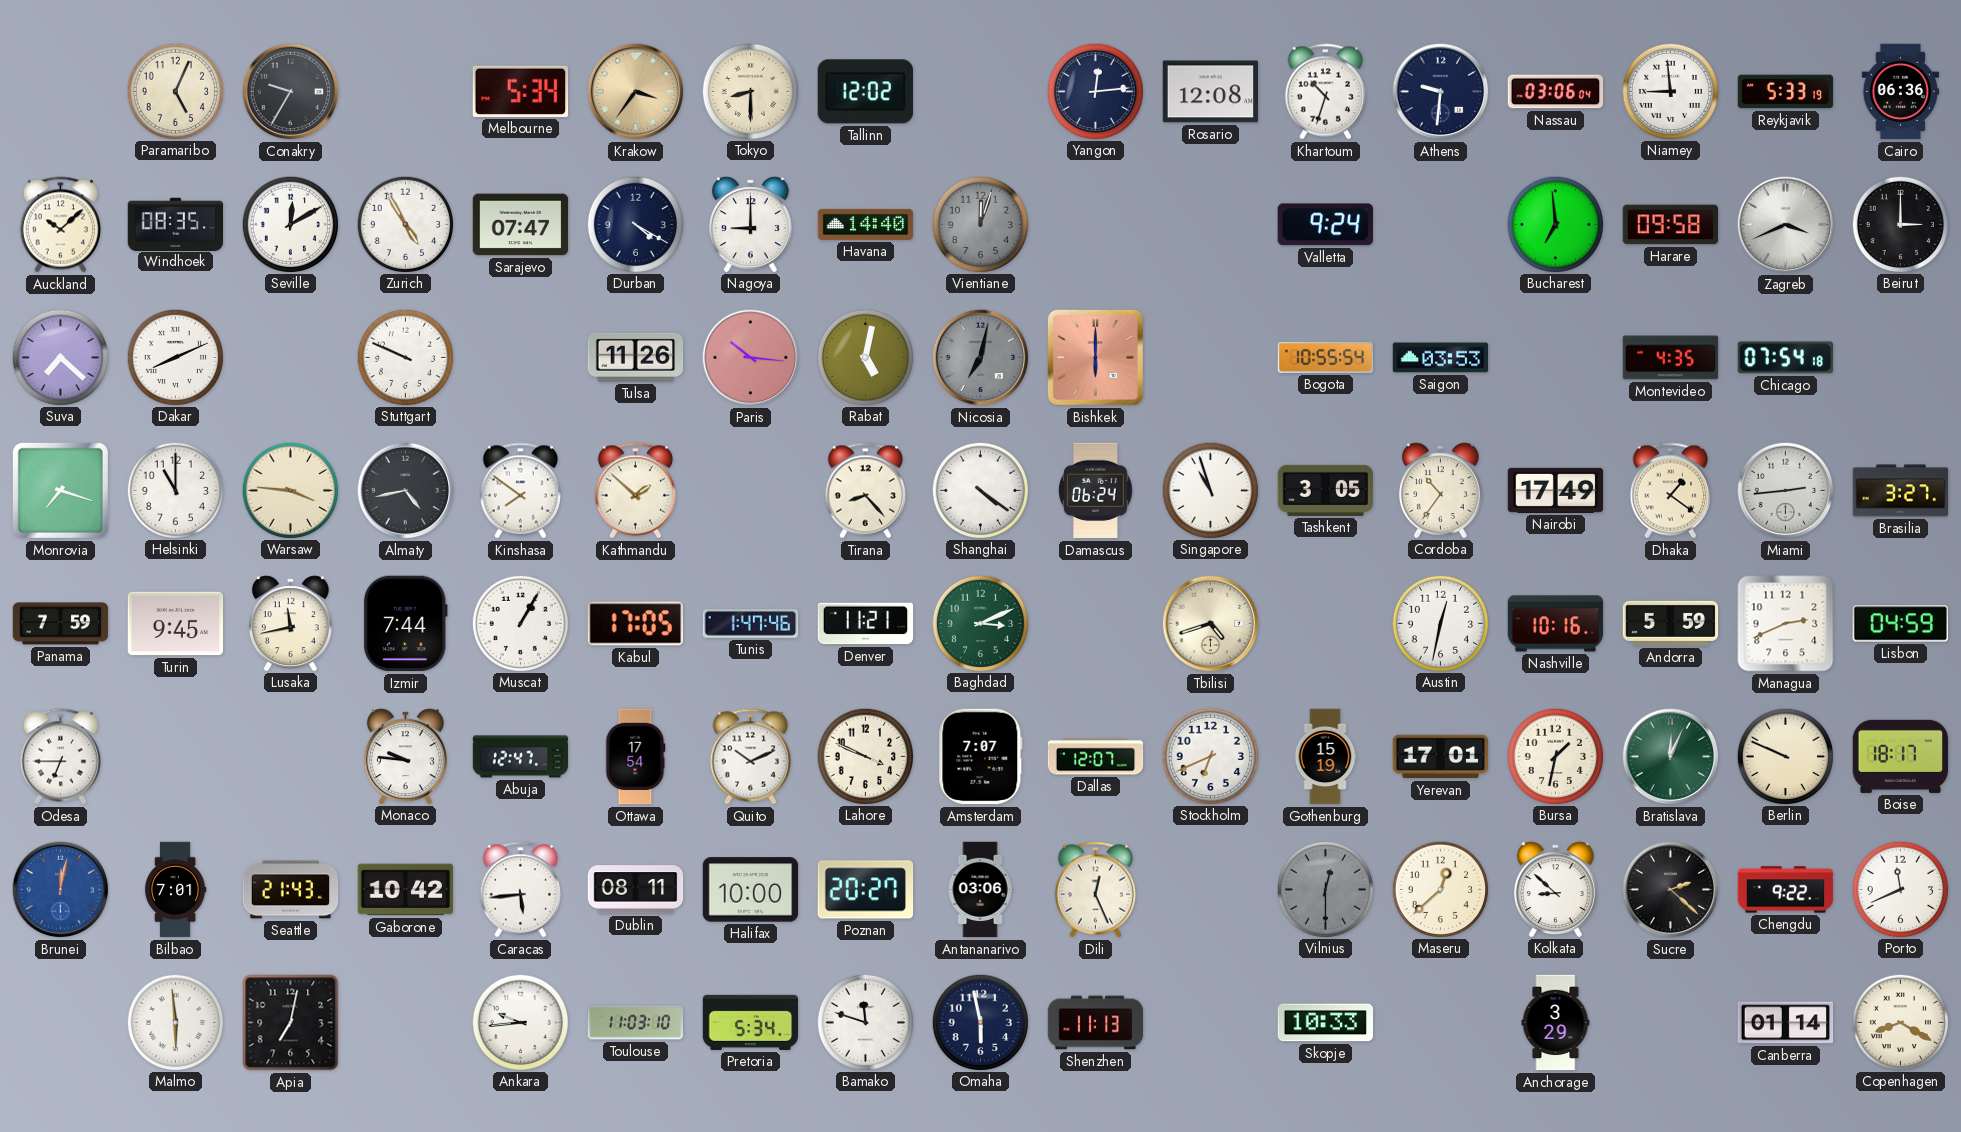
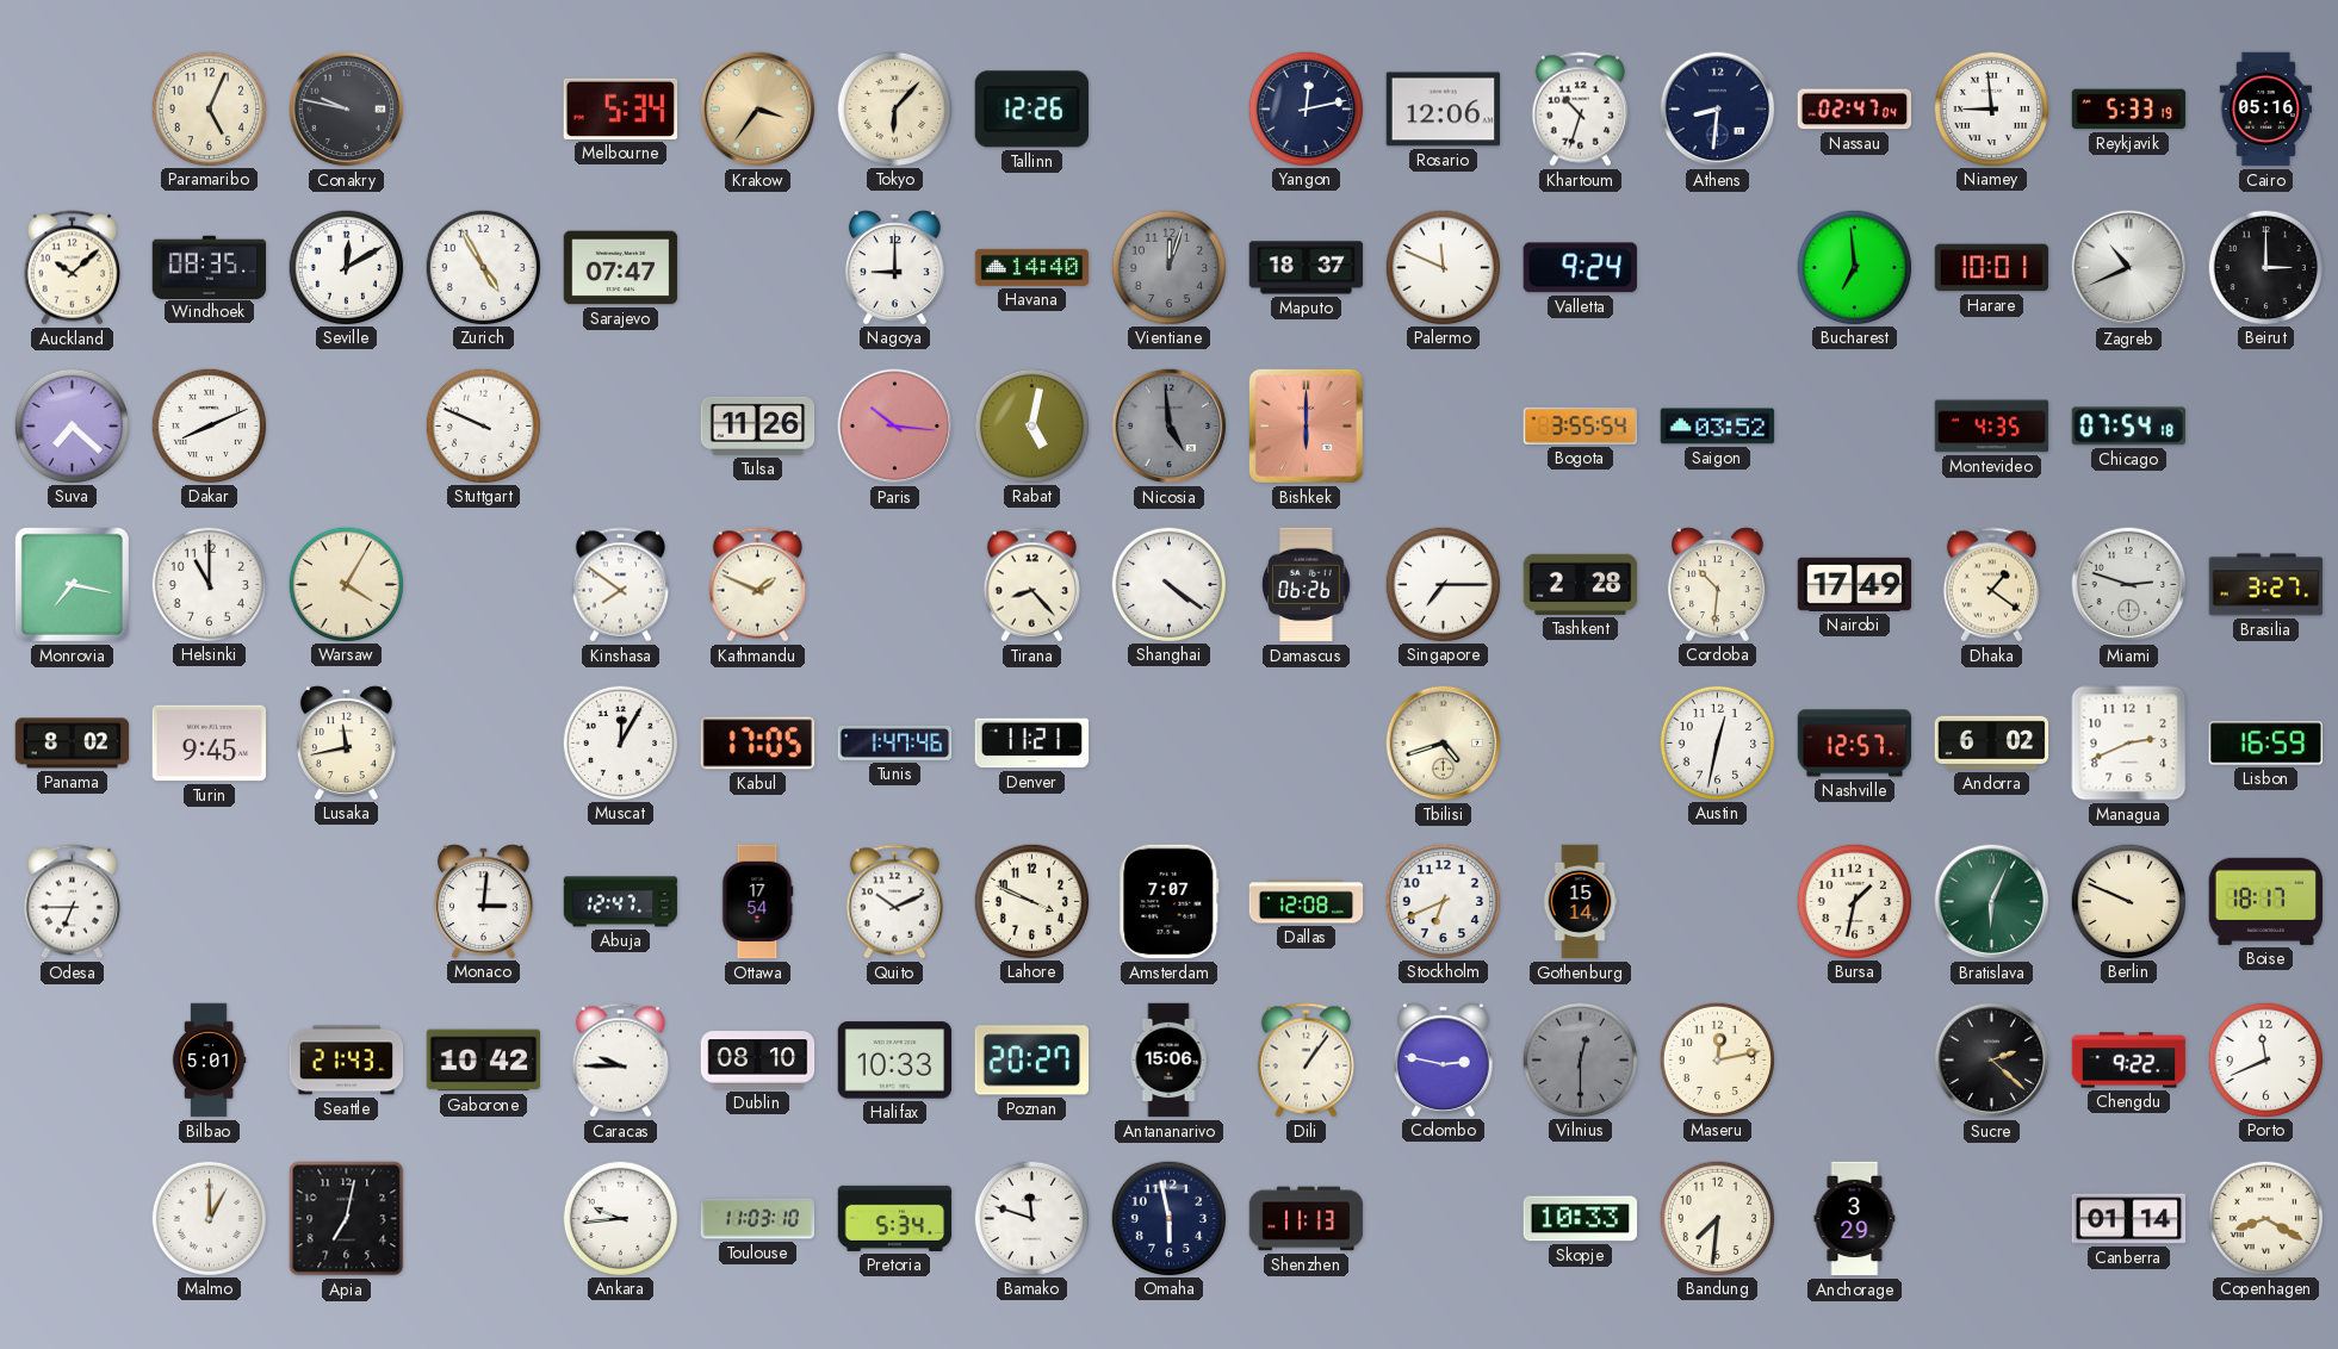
Conakry: 9:35 -> 9:47 (347, 110)
Tokyo: 8:30 -> 6:07 (894, 108)
Tallinn: 12:02 -> 12:26 (1031, 110)
Yangon: 12:14 -> 12:13 (1306, 108)
Rosario: 12:08 -> 12:06 (1444, 110)
Athens: 9:31 -> 8:31 (1718, 110)
Nassau: 03:06 -> 02:47 (1855, 110)
Cairo: 06:36 -> 05:16 (2266, 110)
Durban: 4:20 -> none (635, 224)
Maputo: none -> 18:37 (1307, 268)
Palermo: none -> 11:49 (1443, 267)
Harare: 09:58 -> 10:01 (1992, 268)
Zagreb: 3:41 -> 10:41 (2129, 268)
Nicosia: 7:02 -> 4:59 (1170, 427)
Bogota: 10:55 -> 3:55 (1581, 425)
Saigon: 03:53 -> 03:52 (1718, 427)
Monrovia: 7:18 -> 7:17 (72, 584)
Warsaw: 3:46 -> 4:05 (346, 584)
Almaty: 4:43 -> none (406, 491)
Kathmandu: 1:52 -> 1:49 (757, 585)
Damascus: 06:24 -> 06:26 (1307, 585)
Singapore: 10:57 -> 7:15 (1443, 584)
Tashkent: 3:05 -> 2:28 (1581, 584)
Cordoba: 10:36 -> 10:31 (1717, 584)
Miami: 2:44 -> 2:48 (2129, 585)
Panama: 7:59 -> 8:02 (73, 744)
Izmir: 7:44 -> none (405, 624)
Muscat: 1:05 -> 12:05 (620, 742)
Baghdad: 3:11 -> none (980, 623)
Nashville: 10:16 -> 12:57 (1855, 744)
Andorra: 5:59 -> 6:02 (1992, 742)
Lisbon: 04:59 -> 16:59 (2265, 744)
Monaco: 9:46 -> 3:01 (483, 901)
Dallas: 12:07 -> 12:08 (1307, 902)
Gothenburg: 15:19 -> 15:14 (1580, 902)
Yerevan: 17:01 -> none (1441, 757)
Bratislava: 12:04 -> 6:04 (1992, 902)
Brunei: 12:02 -> none (61, 890)
Bilbao: 7:01 -> 5:01 (209, 1061)
Caracas: 5:44 -> 9:45 (620, 1061)
Dublin: 08:11 -> 08:10 (758, 1061)
Halifax: 10:00 -> 10:33 (895, 1061)
Antananarivo: 03:06 -> 15:06 (1168, 1061)
Dili: 12:26 -> 1:06 (1306, 1061)
Colombo: none -> 2:47 (1443, 1059)
Maseru: 12:38 -> 12:13 (1717, 1059)
Kolkata: 8:52 -> none (1555, 889)
Malmo: 5:59 -> 1:00 (209, 1218)
Bandung: none -> 7:31 (1717, 1218)
